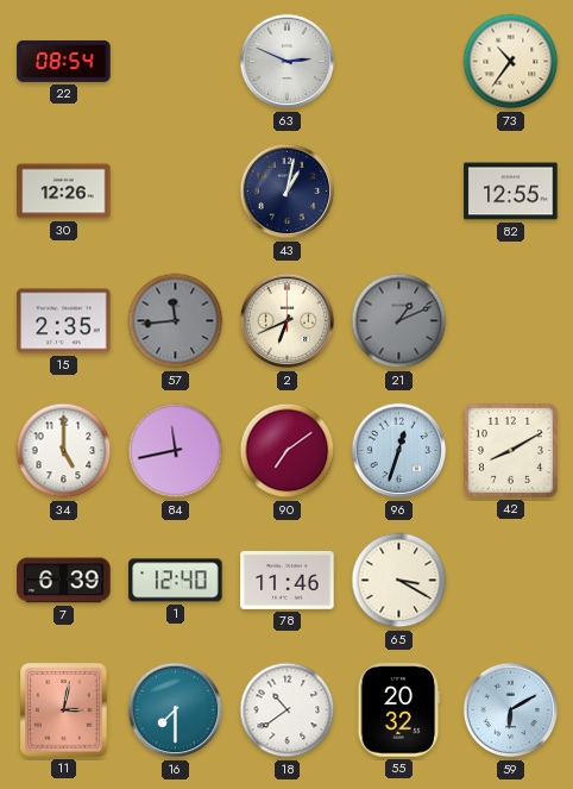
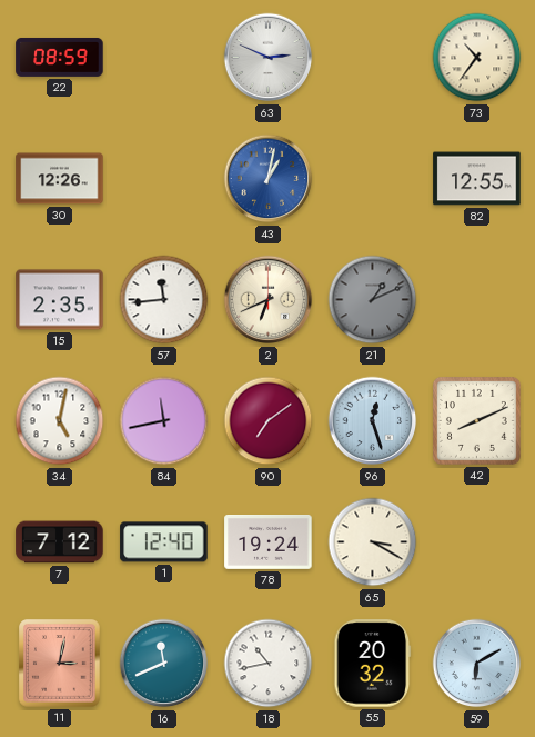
22: 08:54 -> 08:59 (60, 57)
43 dial: navy -> blue (269, 179)
57 dial: grey -> white (164, 300)
34: 5:00 -> 5:02 (60, 421)
96: 12:33 -> 12:27 (373, 421)
42: 8:10 -> 8:11 (476, 420)
7: 6:39 -> 7:12 (60, 542)
78: 11:46 -> 19:24 (269, 542)
16: 7:30 -> 11:41 (164, 664)
18: 10:39 -> 10:43 (269, 664)
